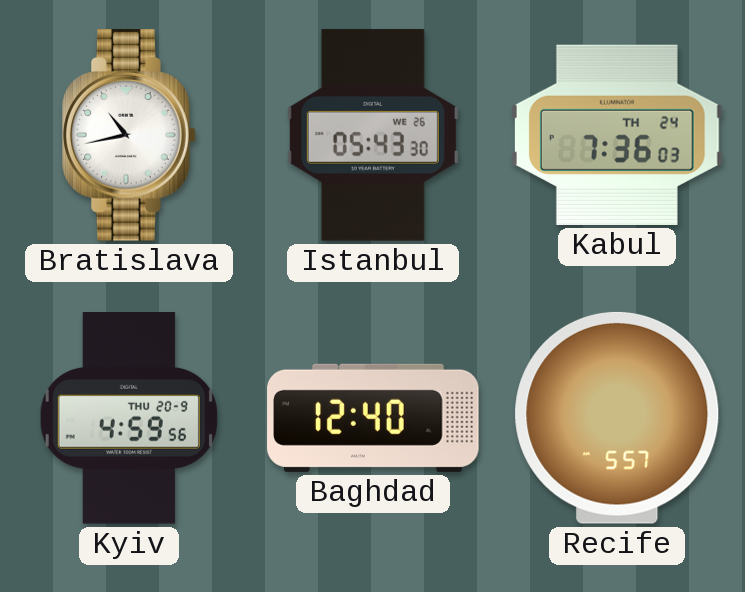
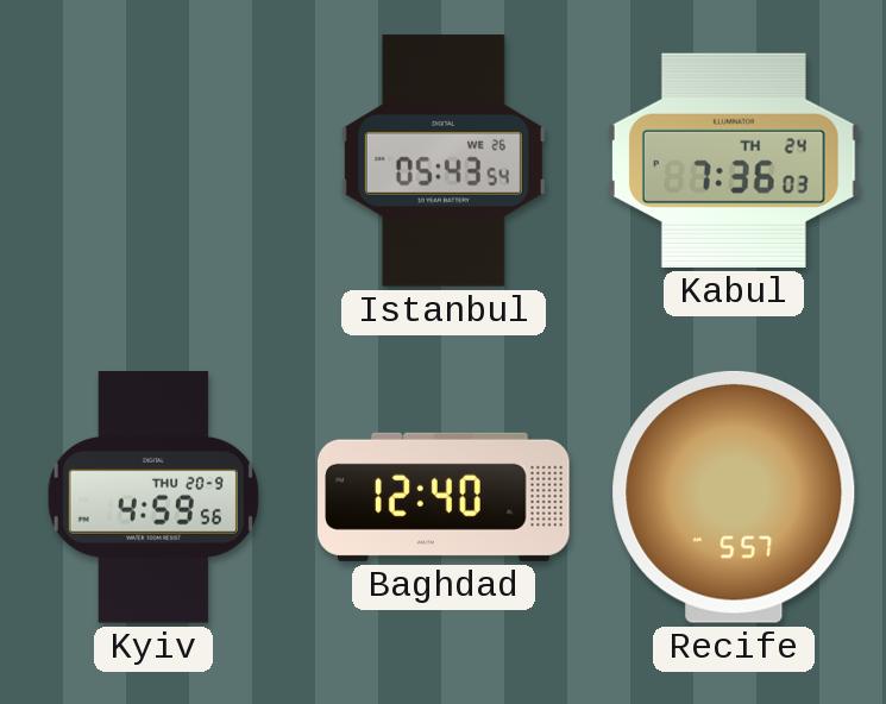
Bratislava: 10:43 -> none (129, 135)
Istanbul: 05:43:30 -> 05:43:54 (444, 161)
